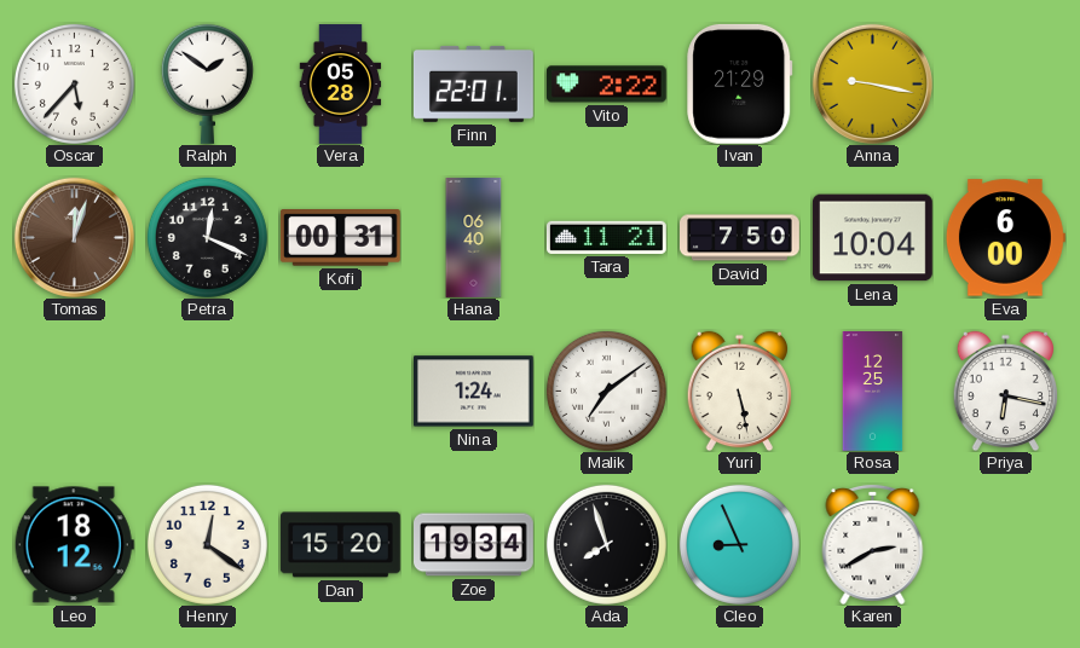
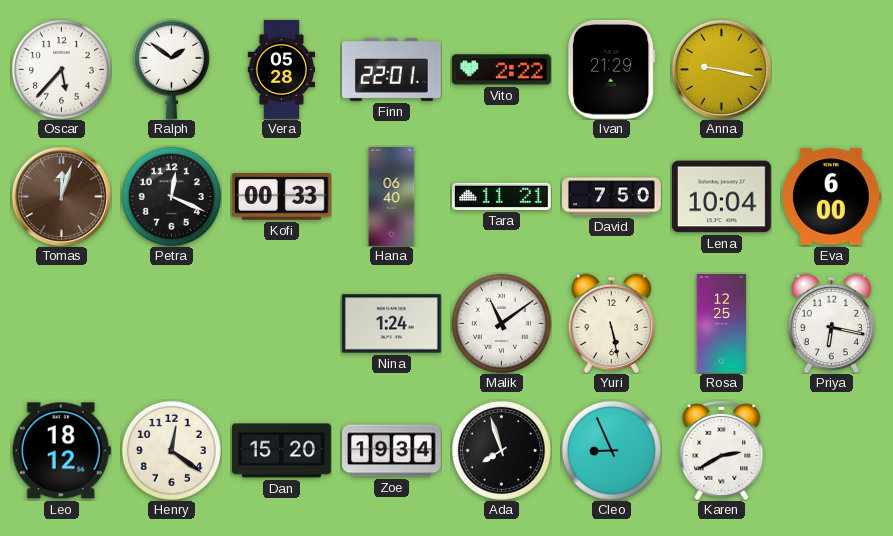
Kofi: 00:31 -> 00:33 (281, 197)
Malik: 7:09 -> 11:09 (501, 323)
